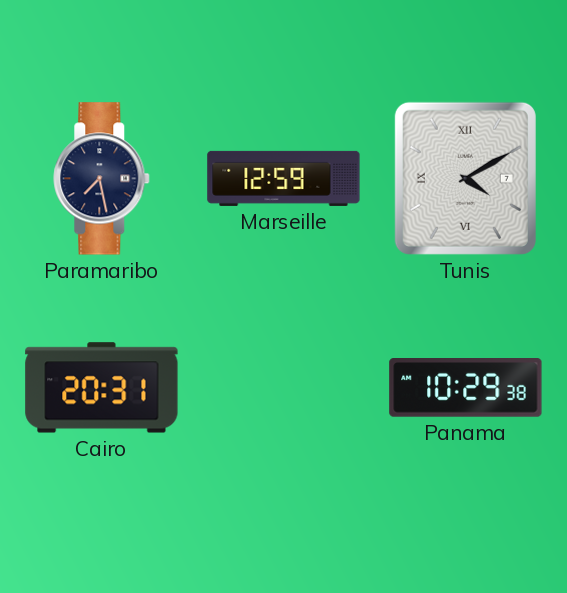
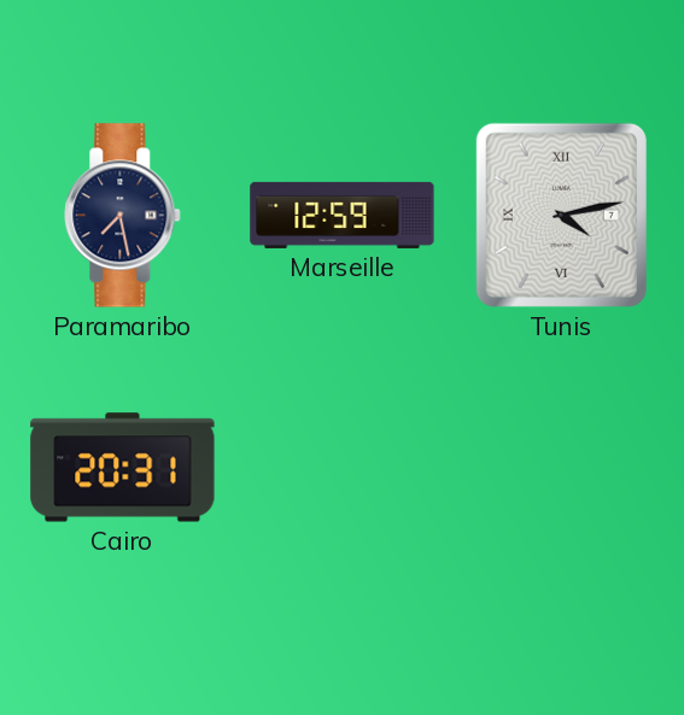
Tunis: 4:10 -> 4:13 (561, 215)
Panama: 10:29 -> none (466, 388)
